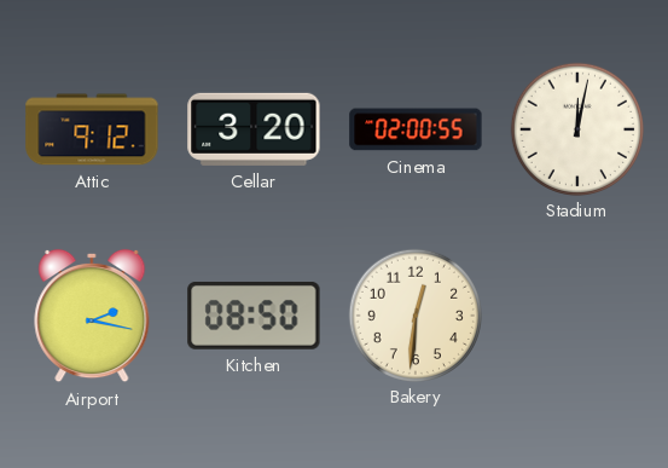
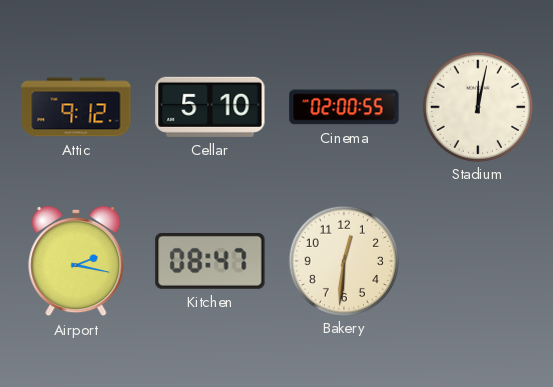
Cellar: 3:20 -> 5:10 (210, 107)
Kitchen: 08:50 -> 08:47 (210, 261)
